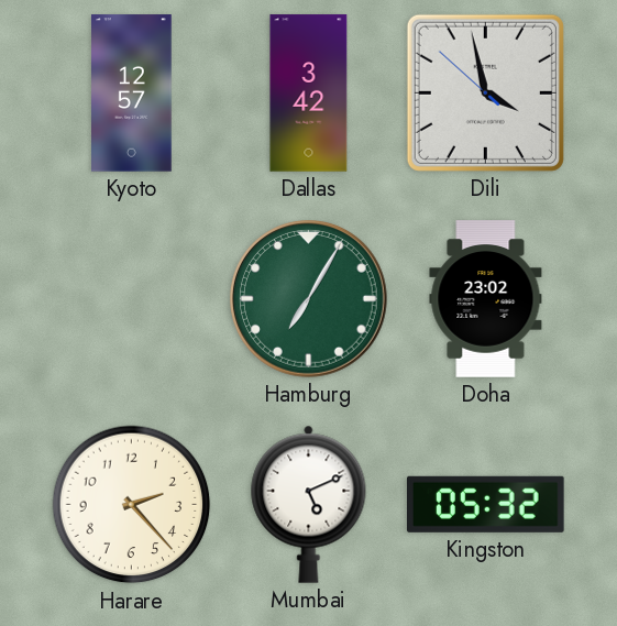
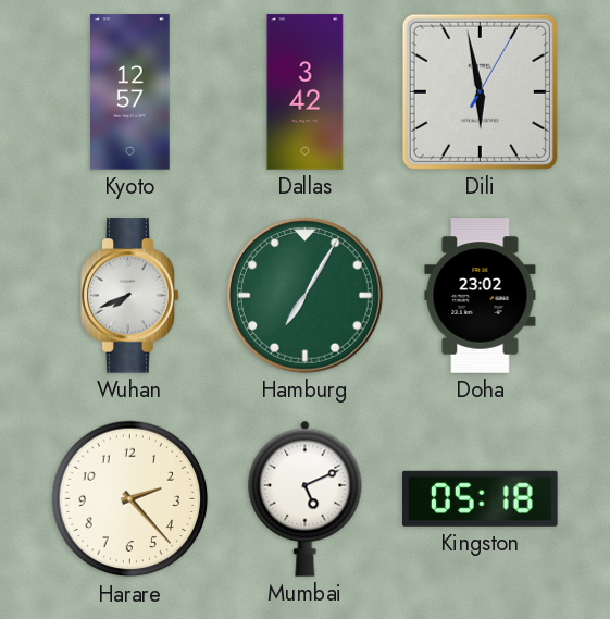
Dili: 3:57 -> 5:58 (480, 91)
Wuhan: none -> 7:41 (130, 296)
Kingston: 05:32 -> 05:18 (481, 498)
